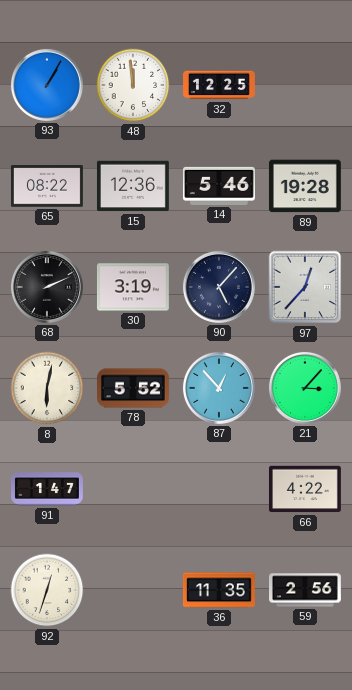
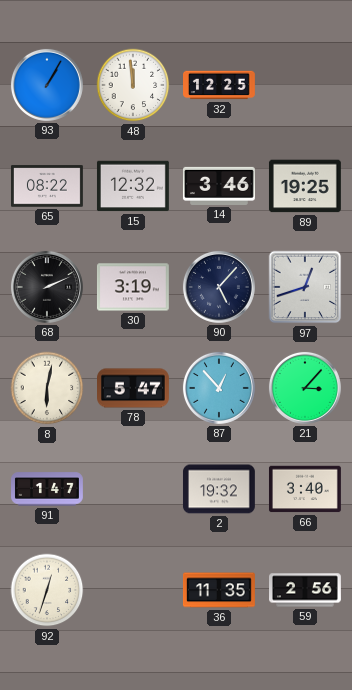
15: 12:36 -> 12:32 (133, 186)
14: 5:46 -> 3:46 (219, 186)
89: 19:28 -> 19:25 (305, 186)
97: 12:37 -> 12:42 (305, 287)
78: 5:52 -> 5:47 (134, 388)
2: none -> 19:32 (219, 489)
66: 4:22 -> 3:40 (305, 489)
